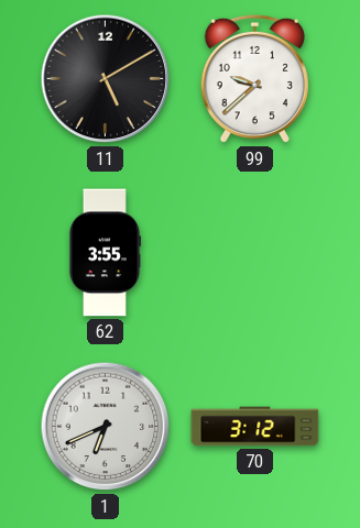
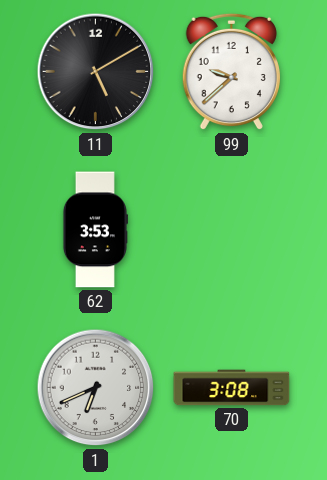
62: 3:55 -> 3:53 (95, 230)
70: 3:12 -> 3:08 (232, 388)
